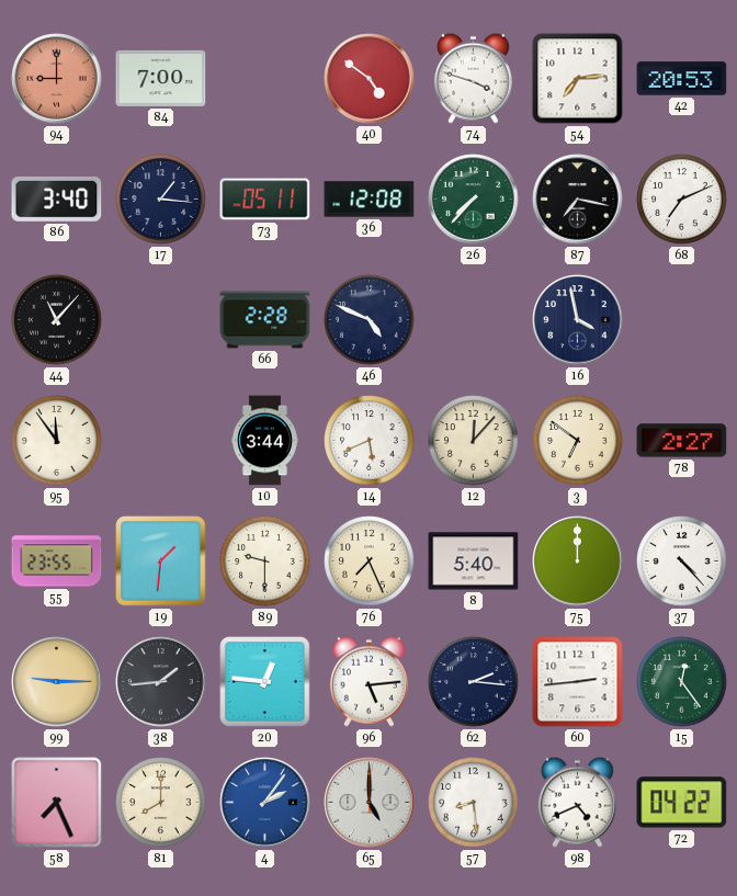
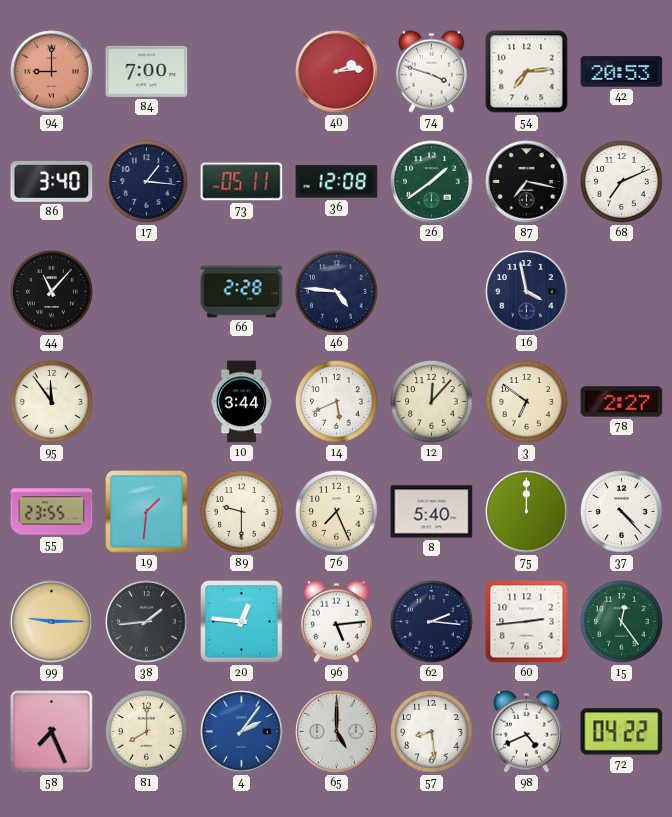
40: 4:51 -> 2:14 (337, 72)
26: 7:37 -> 1:39 (432, 182)
46: 4:49 -> 4:46 (337, 292)
